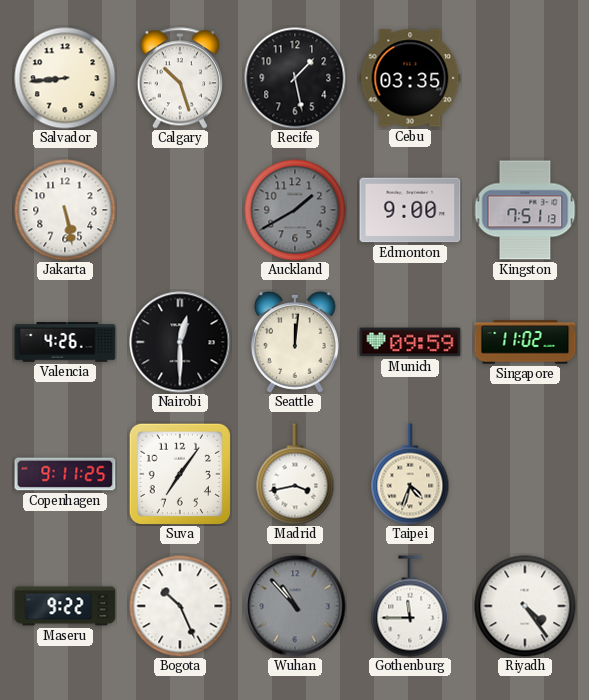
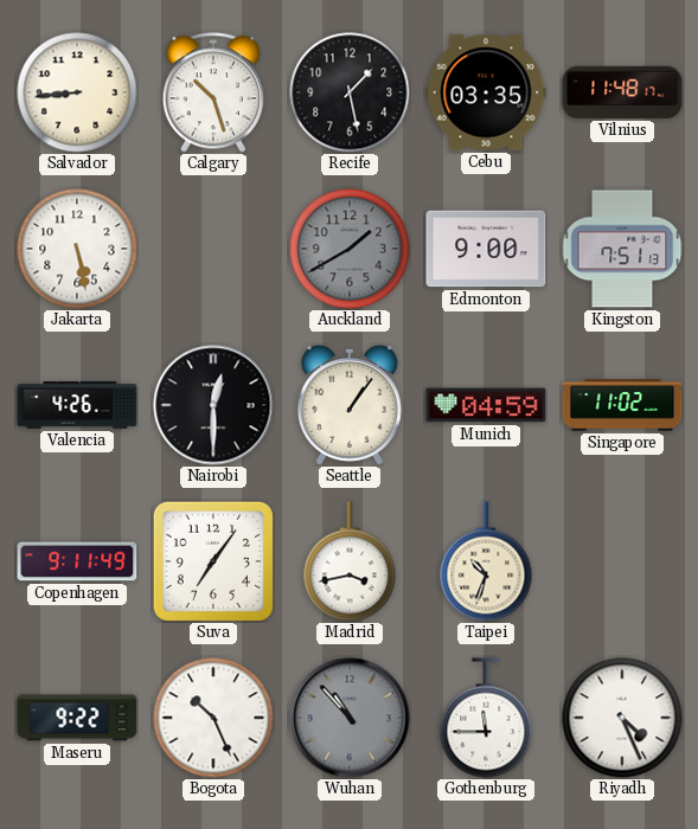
Vilnius: none -> 11:48 (622, 92)
Seattle: 12:01 -> 1:06 (350, 405)
Munich: 09:59 -> 04:59 (486, 405)
Copenhagen: 9:11:25 -> 9:11:49 (77, 561)
Taipei: 4:33 -> 10:33 (486, 561)
Riyadh: 4:24 -> 4:26 (622, 718)
